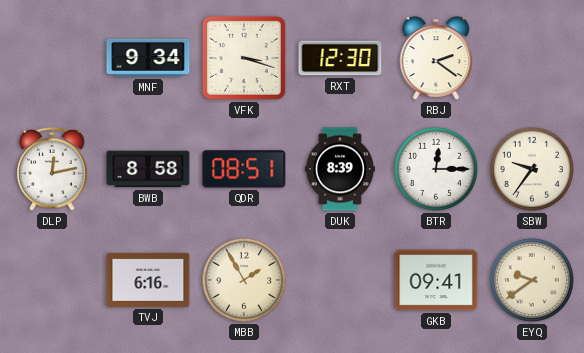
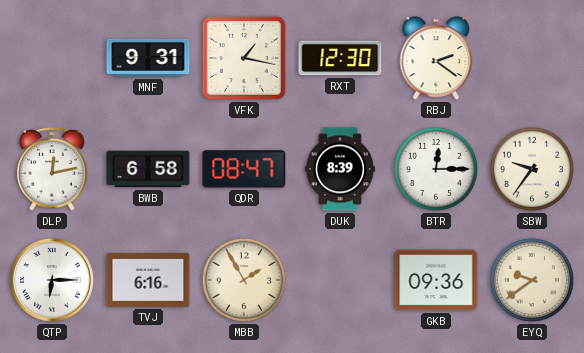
MNF: 9:34 -> 9:31 (148, 58)
VFK: 3:18 -> 1:17 (244, 58)
BWB: 8:58 -> 6:58 (148, 169)
QDR: 08:51 -> 08:47 (244, 169)
QTP: none -> 6:15 (52, 280)
GKB: 09:41 -> 09:36 (436, 280)
